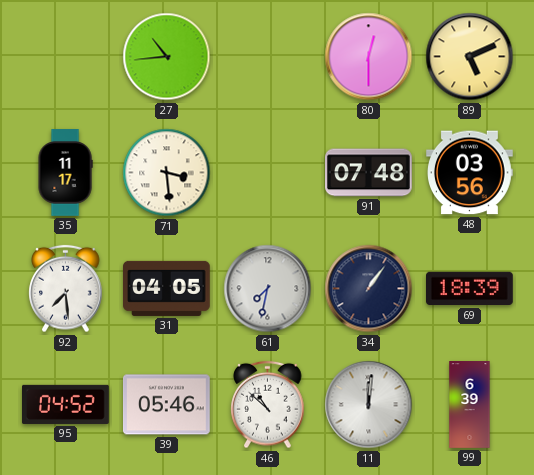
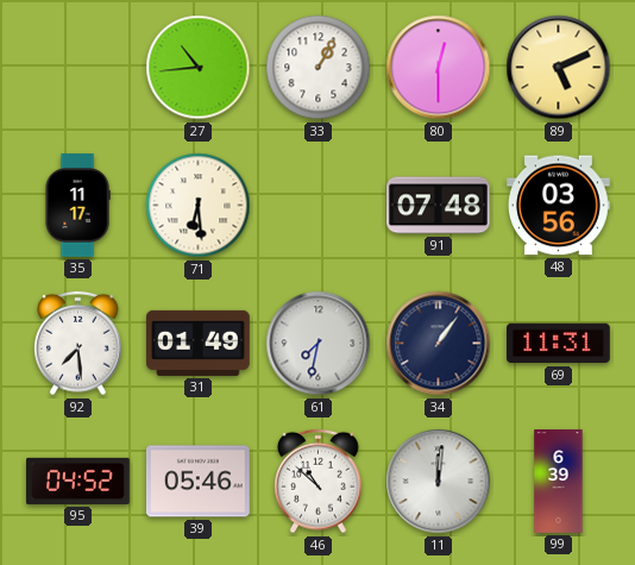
33: none -> 1:05 (319, 68)
71: 3:29 -> 6:29 (199, 206)
31: 04:05 -> 01:49 (199, 343)
69: 18:39 -> 11:31 (559, 344)
